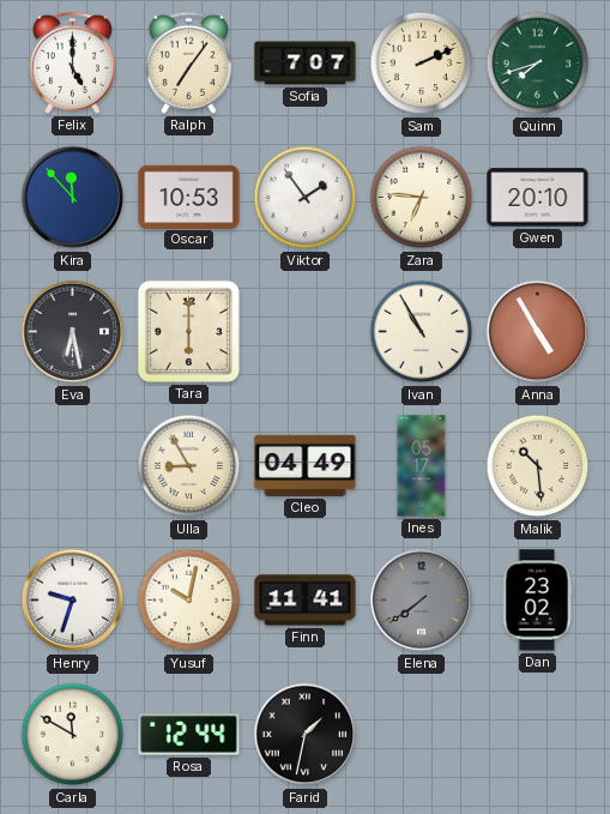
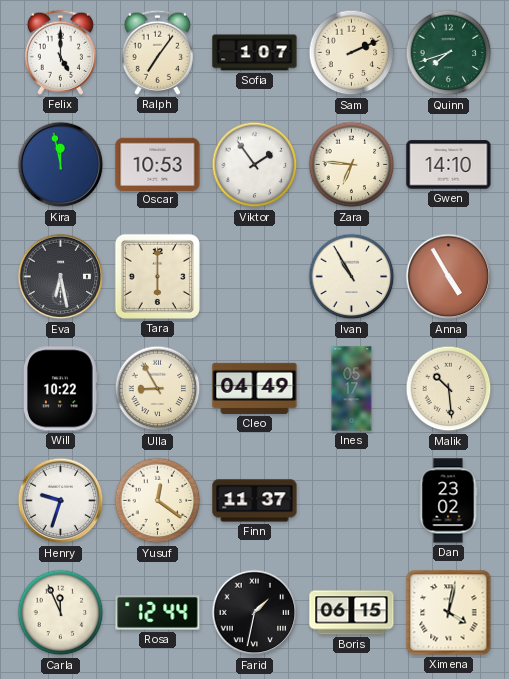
Sofia: 7:07 -> 1:07 (255, 53)
Kira: 11:53 -> 11:58 (61, 165)
Gwen: 20:10 -> 14:10 (449, 165)
Will: none -> 10:22 (61, 389)
Yusuf: 10:02 -> 12:21 (158, 501)
Finn: 11:41 -> 11:37 (255, 501)
Elena: 7:39 -> none (422, 601)
Carla: 11:50 -> 11:56 (61, 613)
Boris: none -> 06:15 (352, 613)
Ximena: none -> 4:02 (449, 613)
